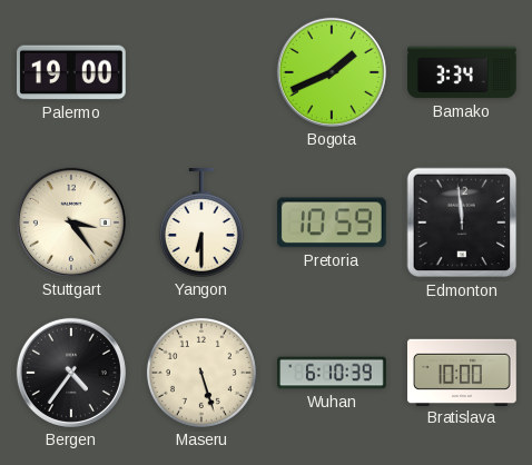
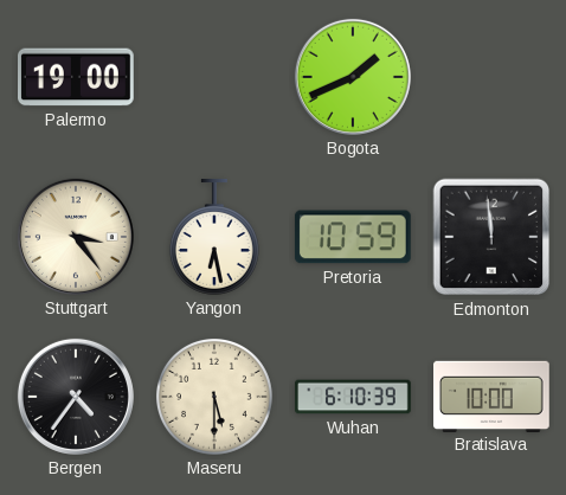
Bamako: 3:34 -> none (463, 72)
Yangon: 6:30 -> 6:28 (214, 238)
Maseru: 5:27 -> 5:30 (214, 397)
